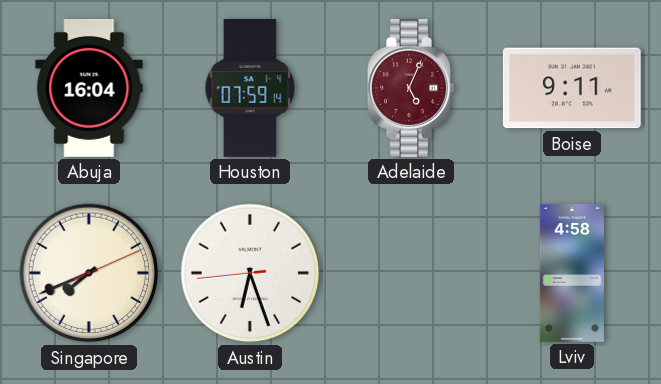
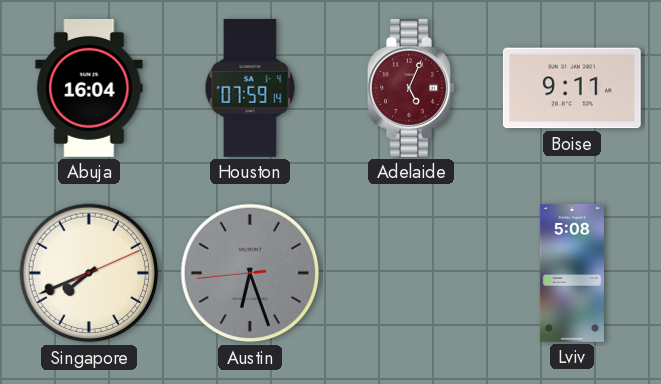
Austin dial: white -> grey (250, 273)
Lviv: 4:58 -> 5:08 (572, 273)
